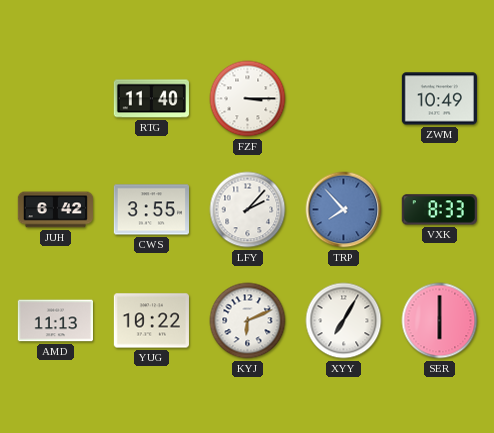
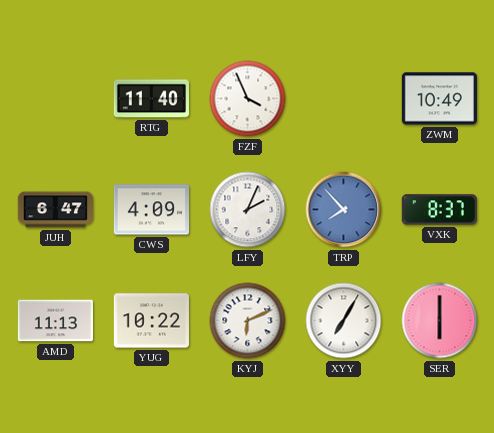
FZF: 3:15 -> 3:56 (248, 99)
JUH: 6:42 -> 6:47 (55, 210)
CWS: 3:55 -> 4:09 (151, 210)
LFY: 2:07 -> 2:04 (248, 210)
VXK: 8:33 -> 8:37 (439, 210)
